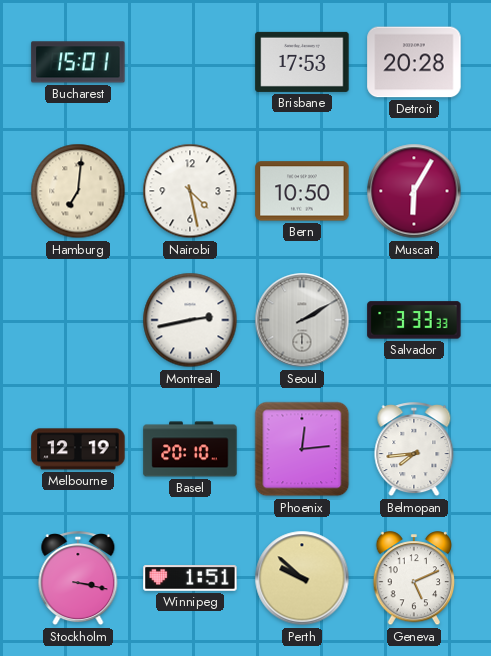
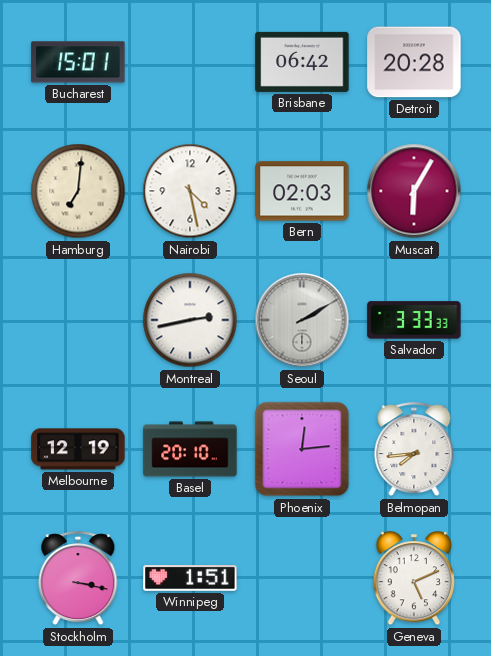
Brisbane: 17:53 -> 06:42 (302, 62)
Bern: 10:50 -> 02:03 (302, 191)
Perth: 9:52 -> none (302, 578)
